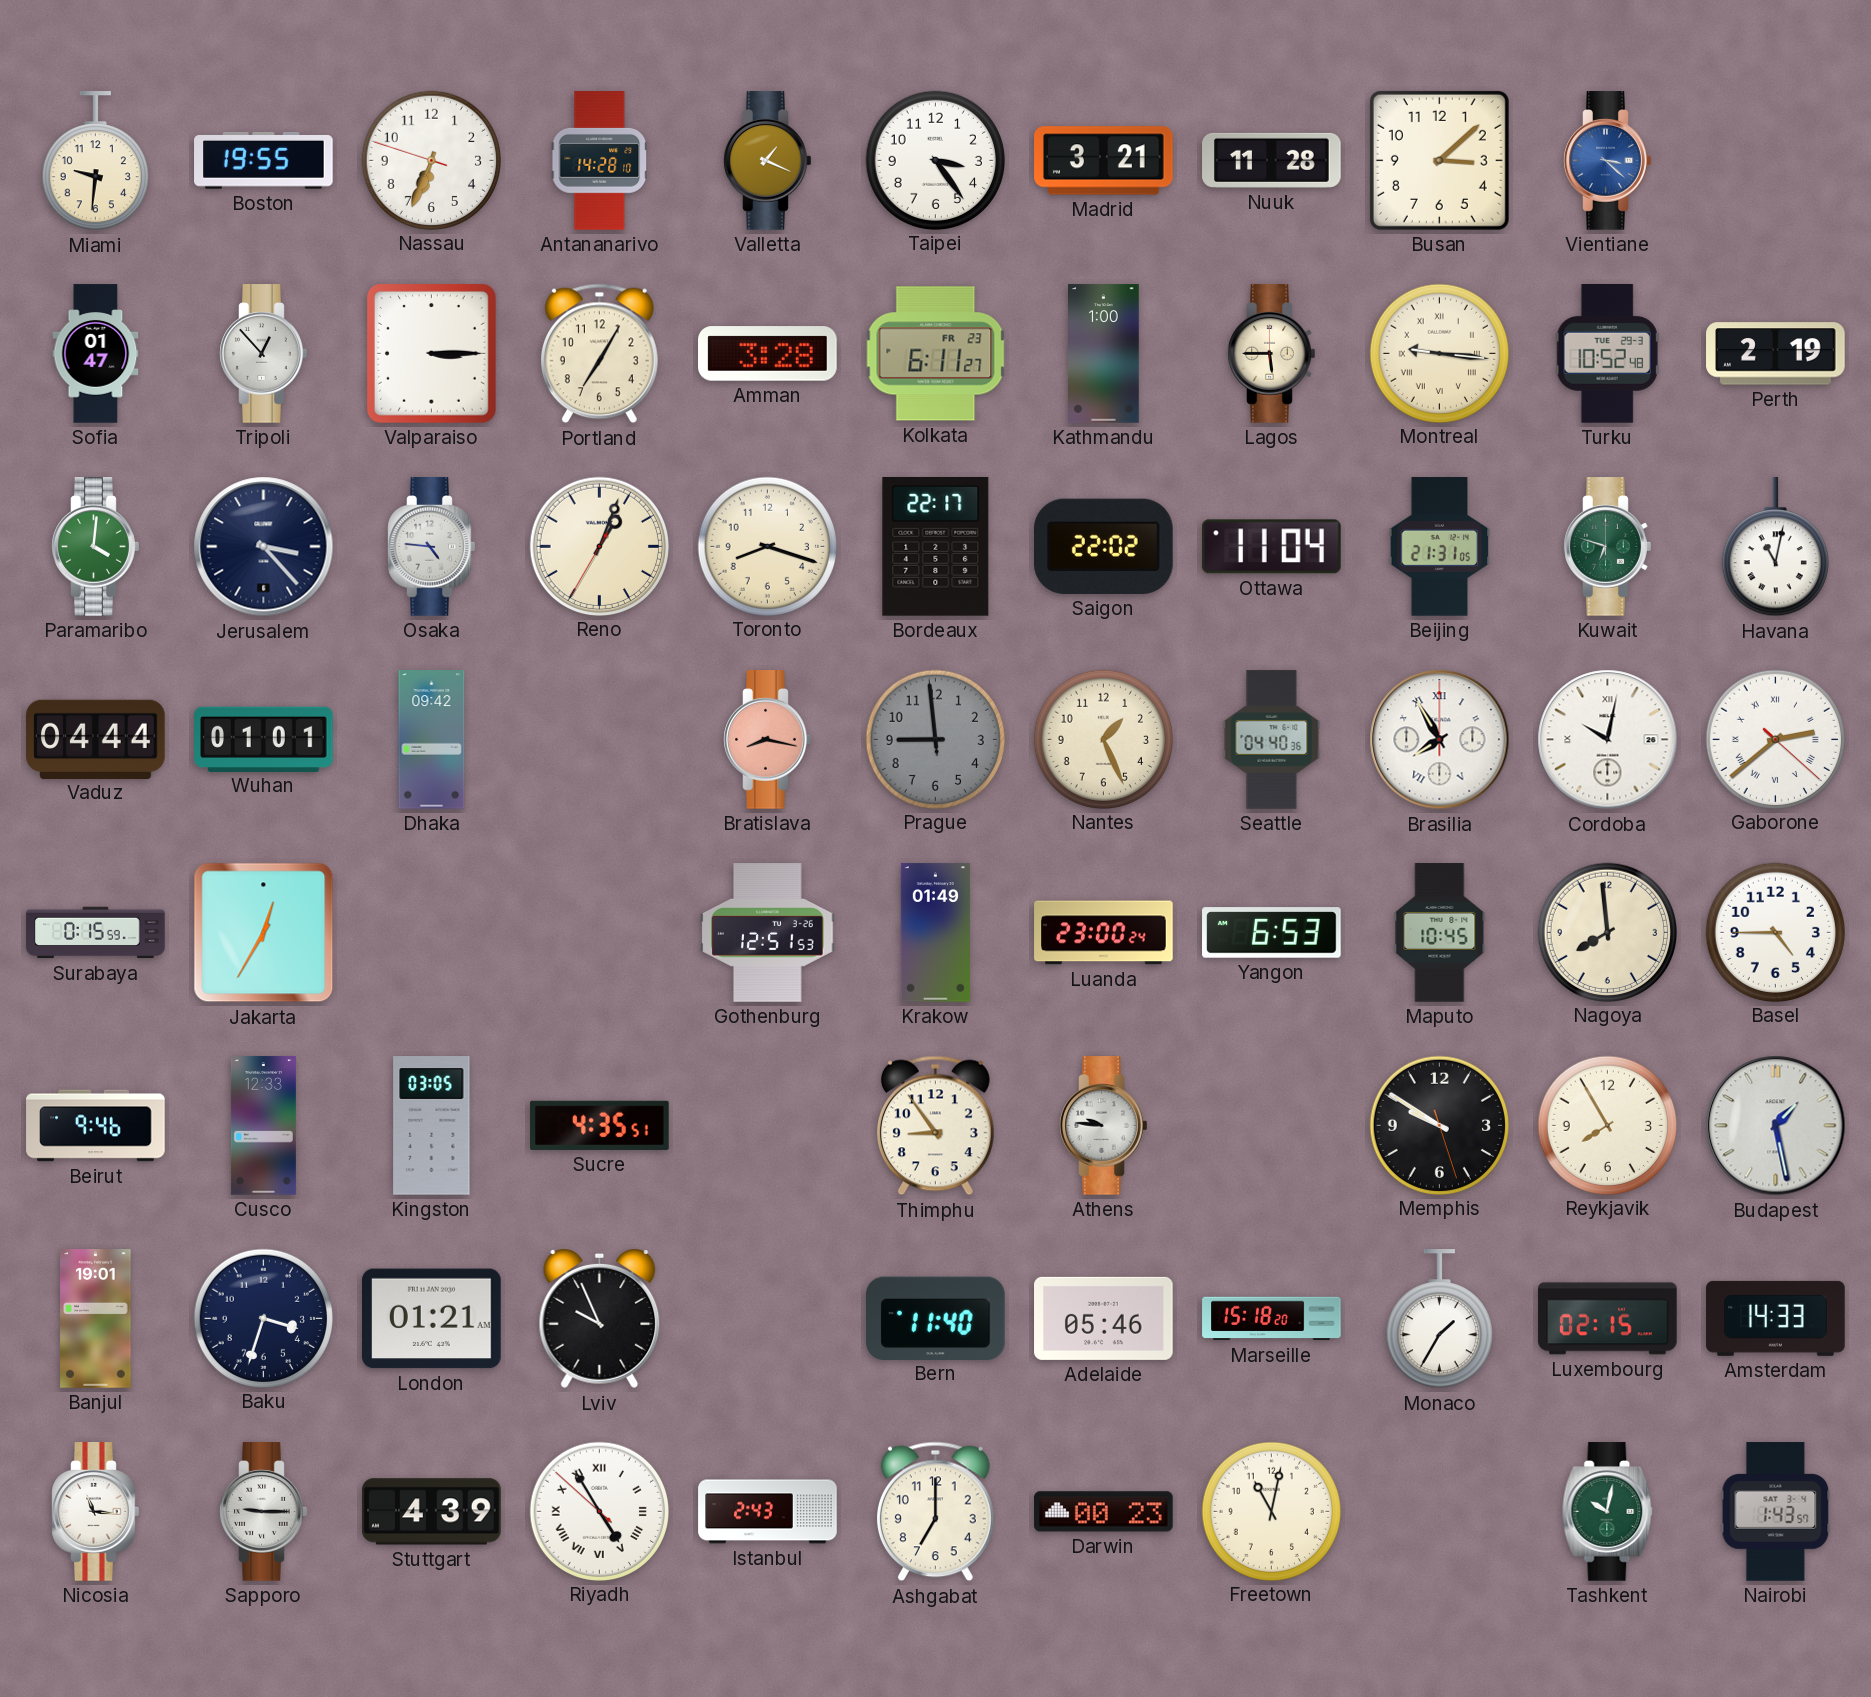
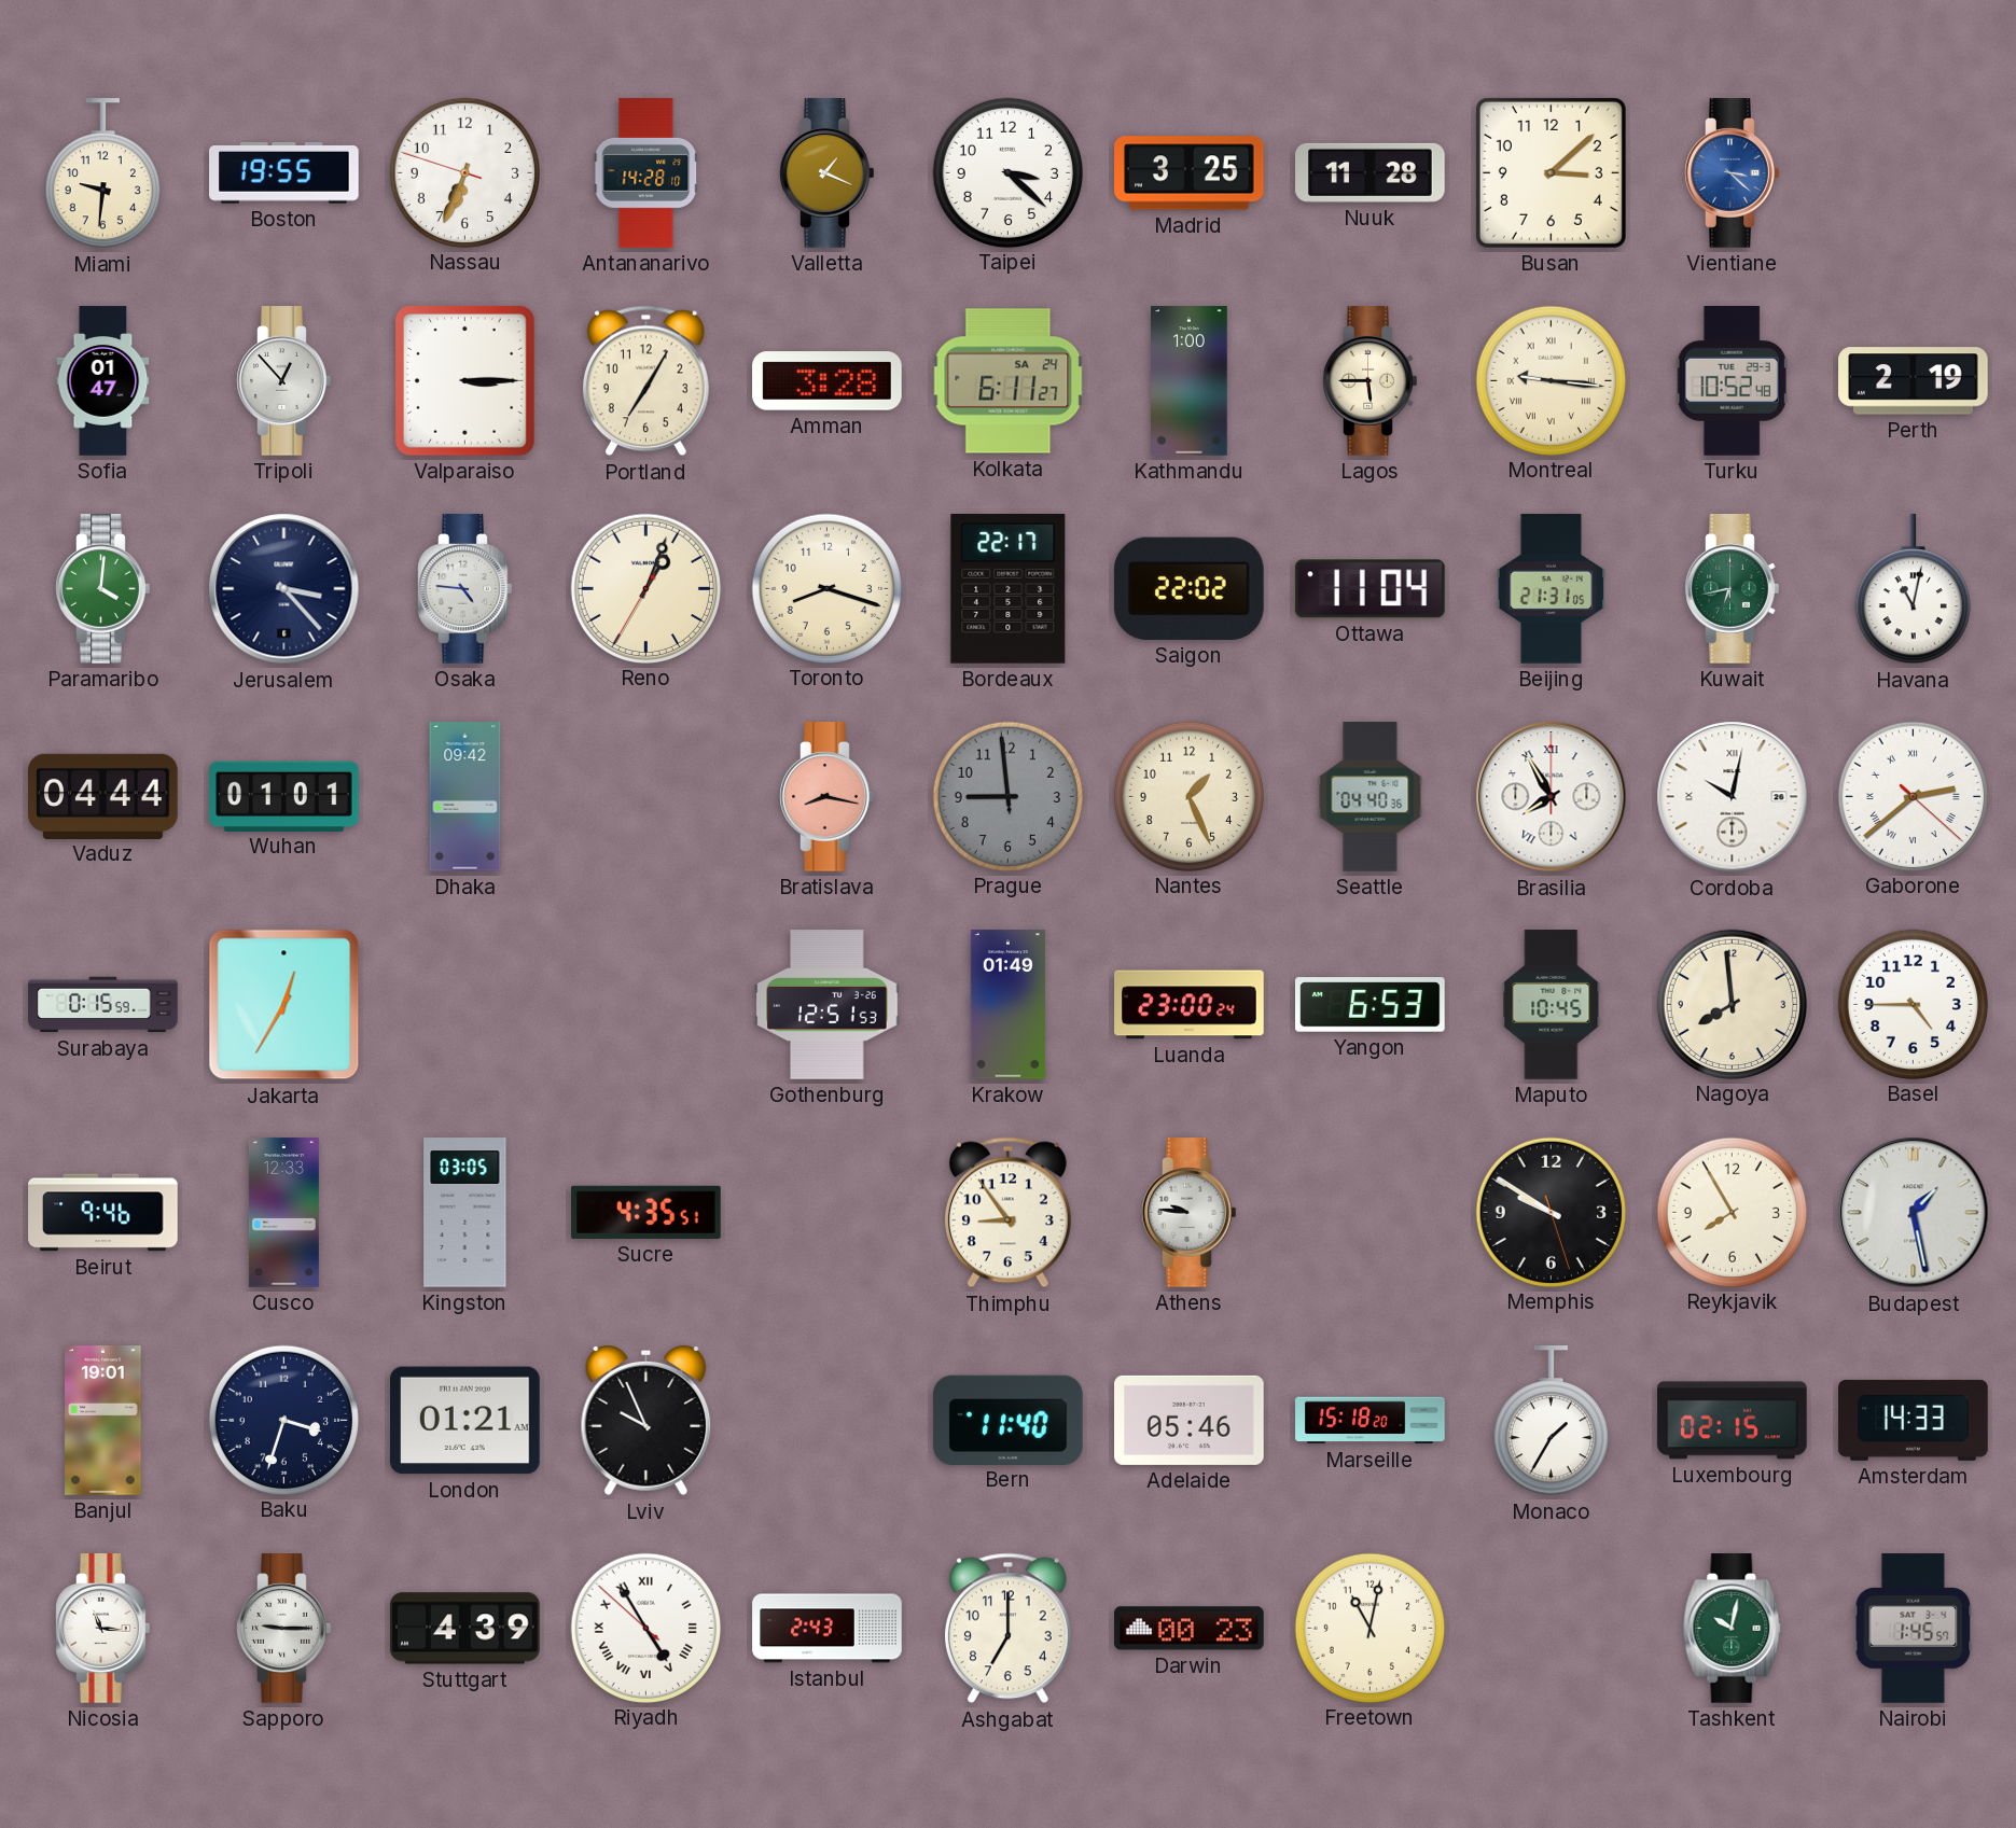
Taipei: 3:24 -> 3:22 (1007, 172)
Madrid: 3:21 -> 3:25 (1190, 173)
Kolkata date: FR 23 -> SA 24 (1009, 381)
Kuwait: 6:48 -> 6:43 (1733, 589)
Nairobi: 1:43 -> 1:45 (1914, 1629)
